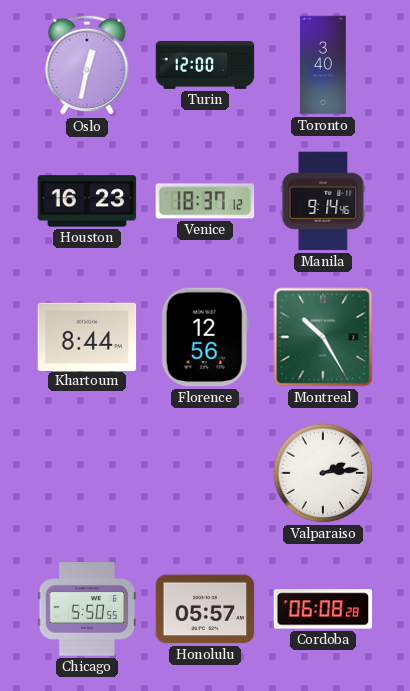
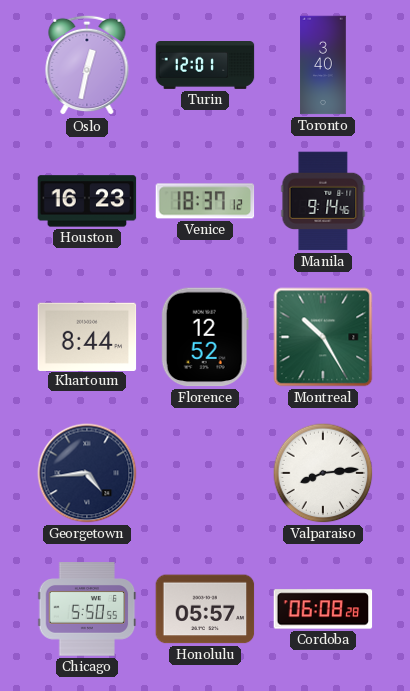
Turin: 12:00 -> 12:01 (205, 66)
Florence: 12:56 -> 12:52 (205, 337)
Georgetown: none -> 4:44 (87, 473)
Valparaiso: 2:14 -> 8:14 (323, 473)
